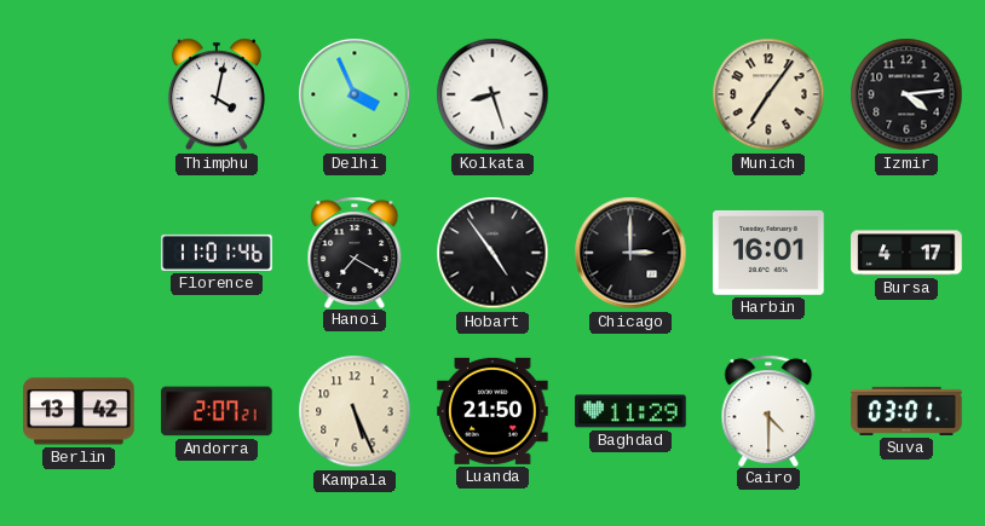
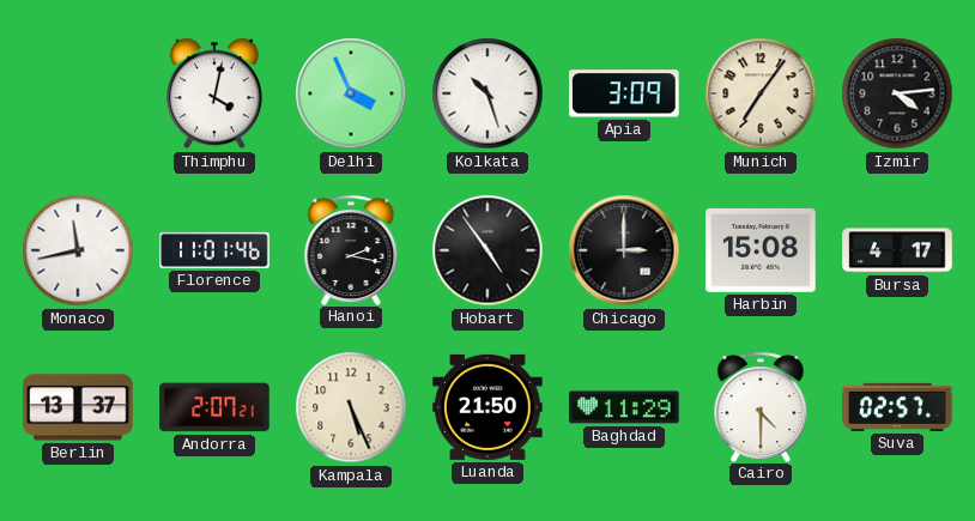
Kolkata: 8:27 -> 10:27 (487, 93)
Apia: none -> 3:09 (625, 93)
Monaco: none -> 11:43 (78, 250)
Hanoi: 7:20 -> 2:17 (351, 249)
Harbin: 16:01 -> 15:08 (761, 250)
Berlin: 13:42 -> 13:37 (78, 407)
Suva: 03:01 -> 02:57 (897, 407)
